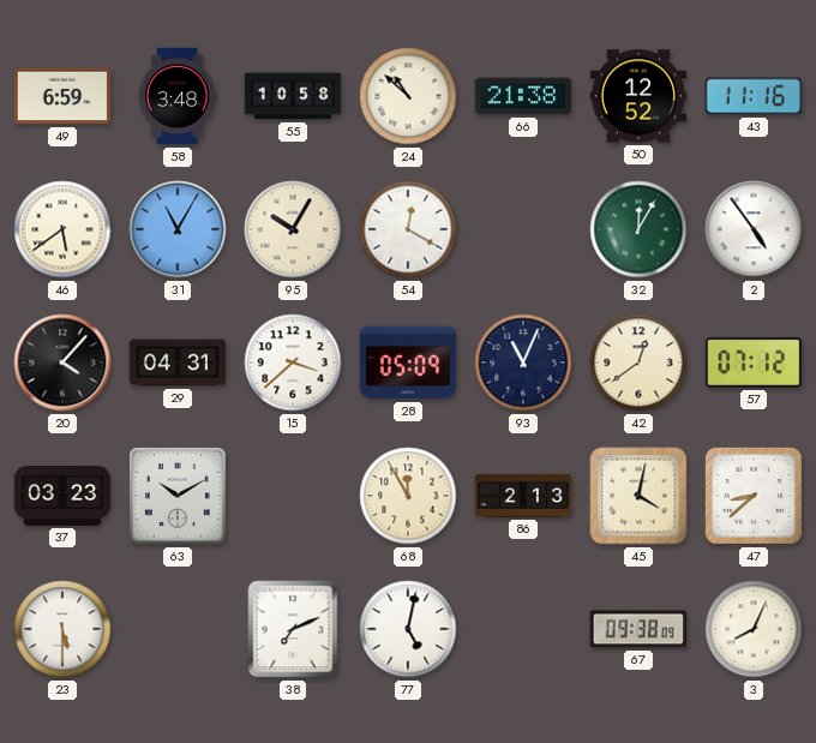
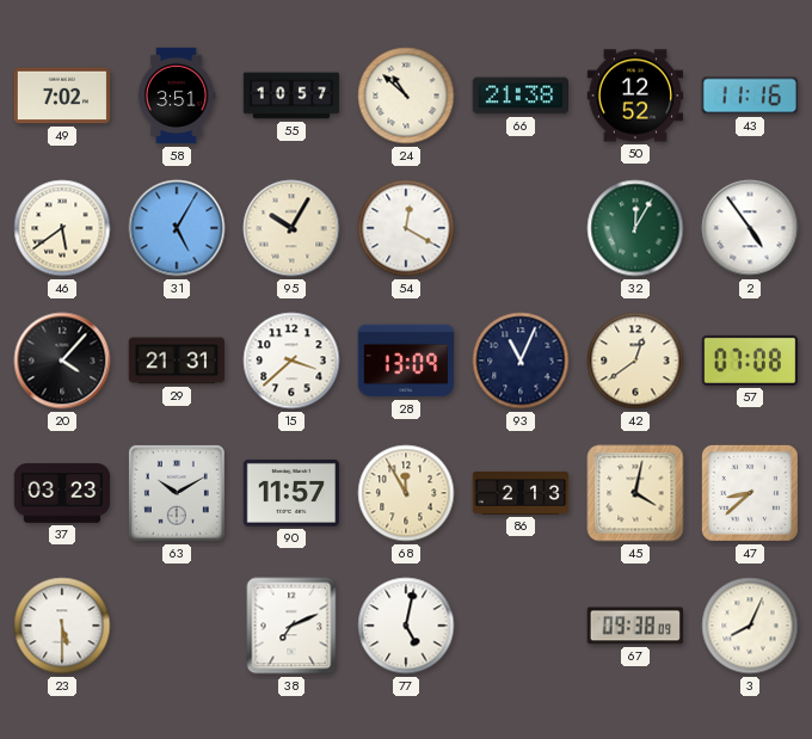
49: 6:59 -> 7:02 (62, 96)
58: 3:48 -> 3:51 (177, 96)
55: 10:58 -> 10:57 (291, 96)
31: 11:05 -> 5:05 (177, 228)
29: 04:31 -> 21:31 (177, 361)
28: 05:09 -> 13:09 (406, 361)
57: 07:12 -> 07:08 (750, 361)
90: none -> 11:57 (291, 493)
